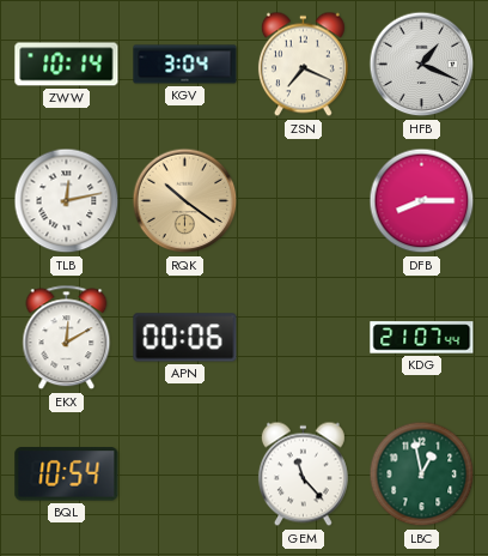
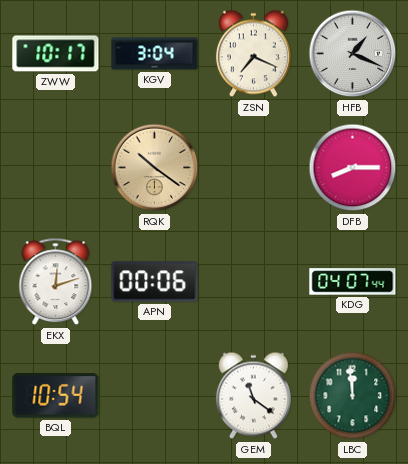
ZWW: 10:14 -> 10:17 (56, 54)
TLB: 12:13 -> none (67, 201)
EKX: 12:10 -> 12:12 (56, 282)
KDG: 21:07 -> 04:07 (353, 282)
GEM: 11:23 -> 11:21 (253, 396)
LBC: 12:58 -> 11:59 (353, 396)
